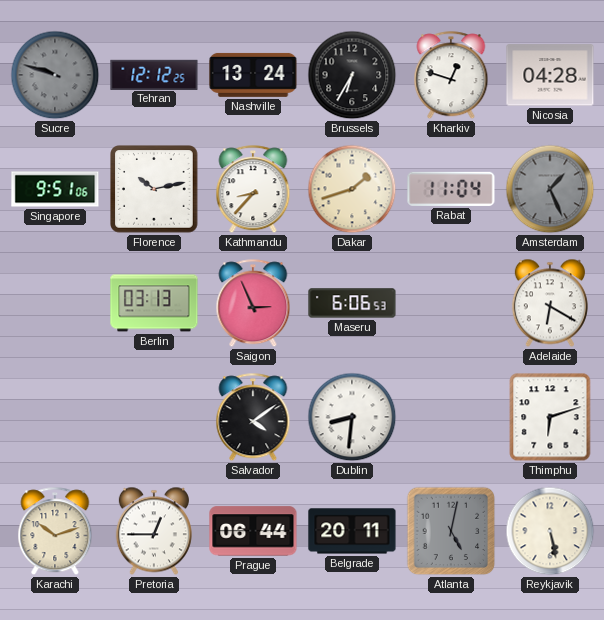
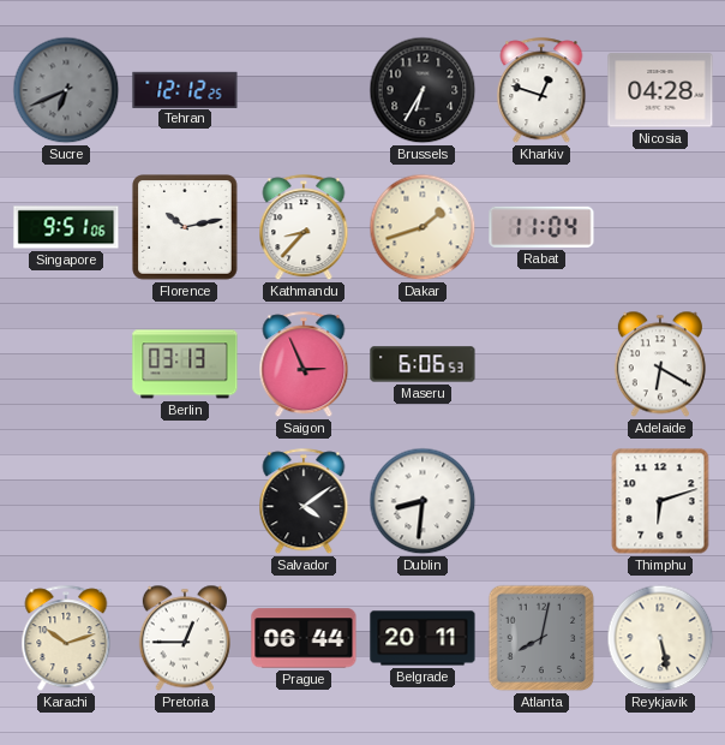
Sucre: 9:48 -> 6:41 (66, 90)
Nashville: 13:24 -> none (253, 75)
Amsterdam: 1:26 -> none (550, 189)
Atlanta: 5:02 -> 8:02 (541, 638)
